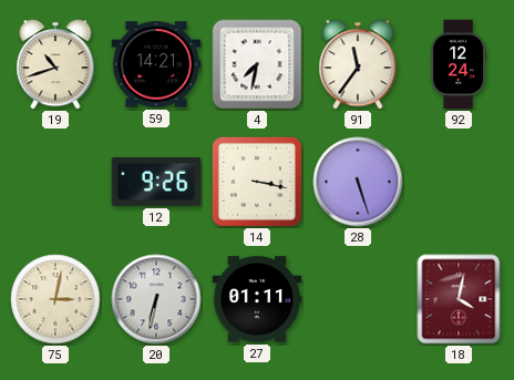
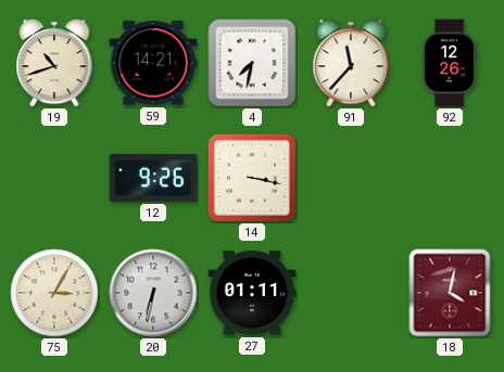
91: 11:36 -> 11:37 (351, 63)
92: 12:24 -> 12:26 (450, 63)
28: 5:27 -> none (358, 182)
75: 3:02 -> 3:05 (54, 293)
